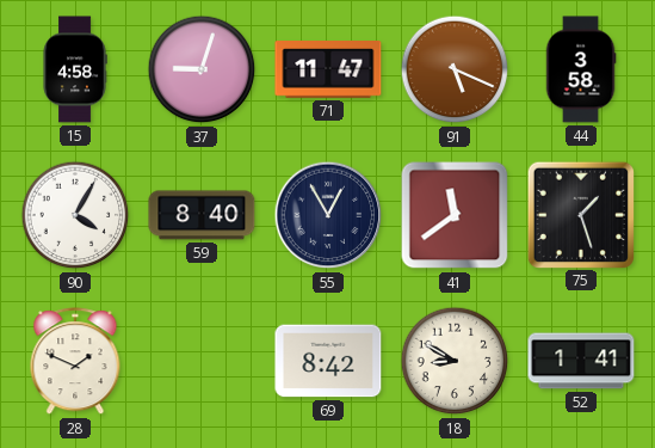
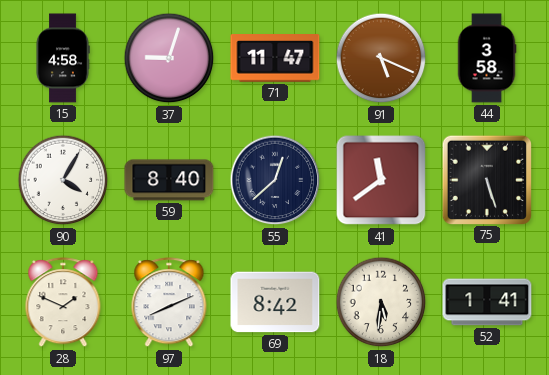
55: 12:55 -> 12:38 (275, 180)
75: 1:27 -> 5:27 (486, 179)
97: none -> 8:11 (169, 303)
18: 8:50 -> 5:31 (381, 302)
